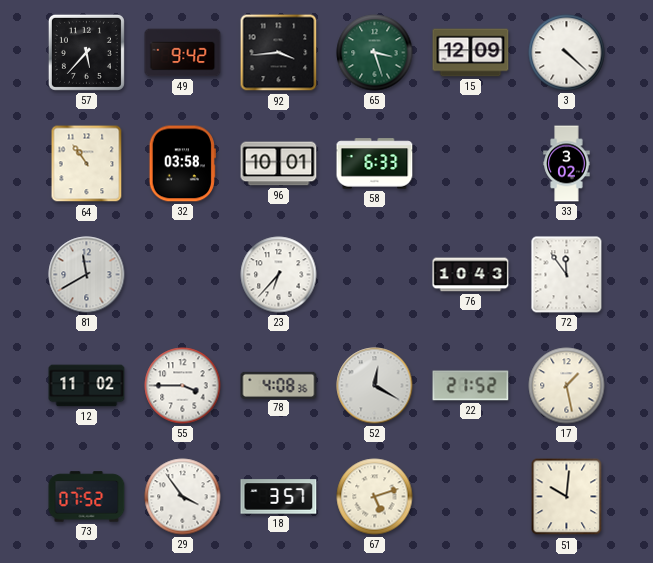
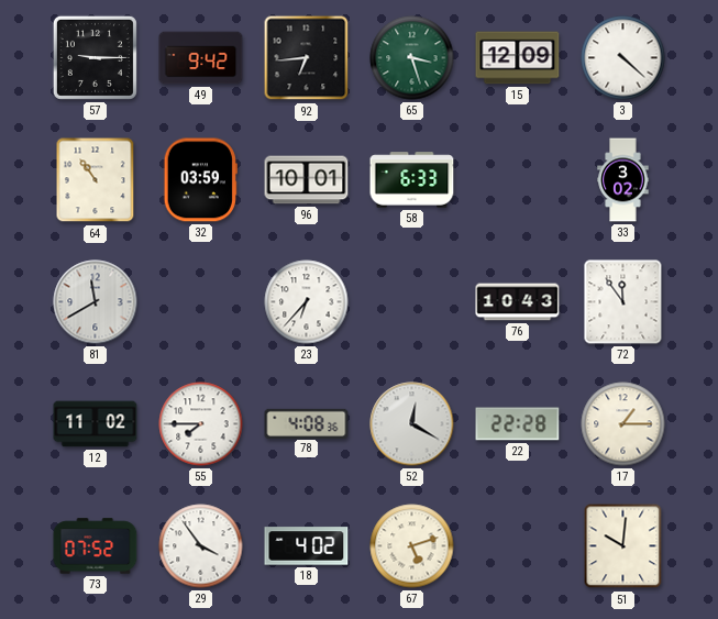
57: 5:37 -> 9:15 (95, 57)
92: 3:44 -> 6:44 (307, 58)
32: 03:58 -> 03:59 (200, 180)
55: 3:45 -> 7:45 (201, 424)
22: 21:52 -> 22:28 (518, 424)
17: 1:28 -> 1:15 (623, 424)
18: 3:57 -> 4:02 (307, 546)
